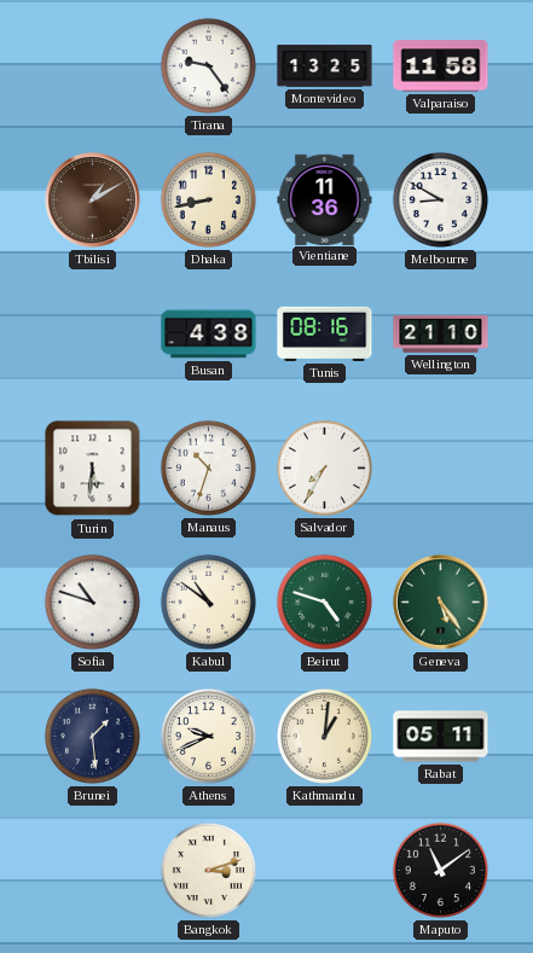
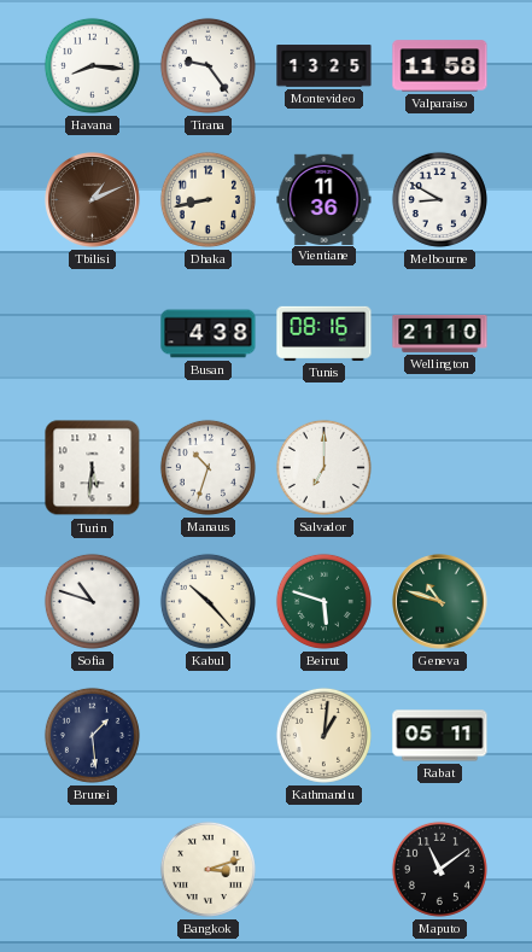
Havana: none -> 8:16 (92, 65)
Tbilisi: 1:10 -> 1:11 (93, 200)
Salvador: 7:35 -> 7:00 (323, 467)
Kabul: 10:51 -> 10:23 (207, 601)
Beirut: 4:48 -> 5:48 (323, 601)
Geneva: 5:24 -> 10:48 (440, 602)
Athens: 9:41 -> none (208, 736)
